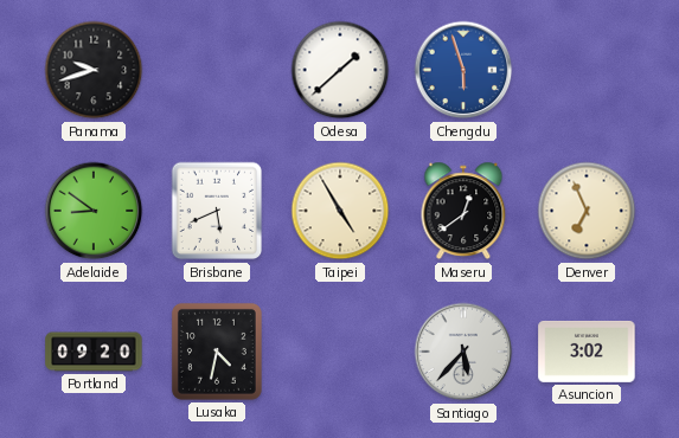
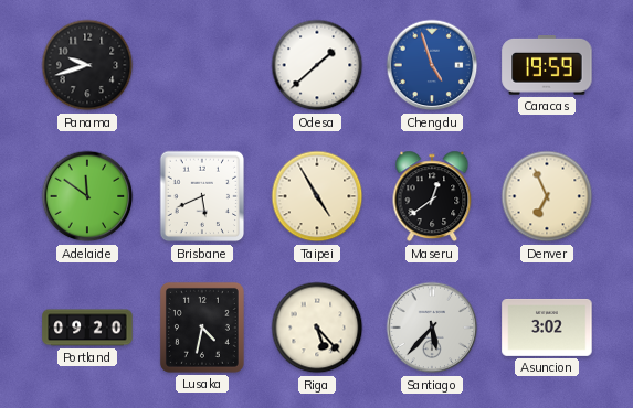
Chengdu: 5:57 -> 4:57 (432, 65)
Caracas: none -> 19:59 (547, 66)
Adelaide: 8:51 -> 11:51 (87, 196)
Riga: none -> 5:23 (317, 328)
